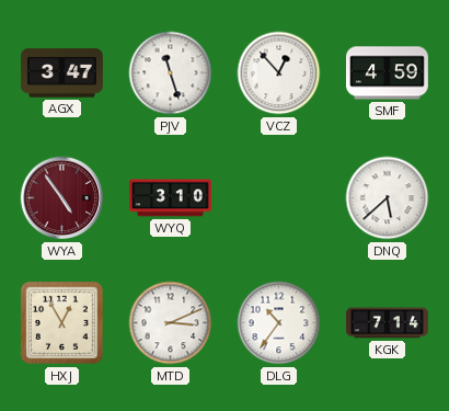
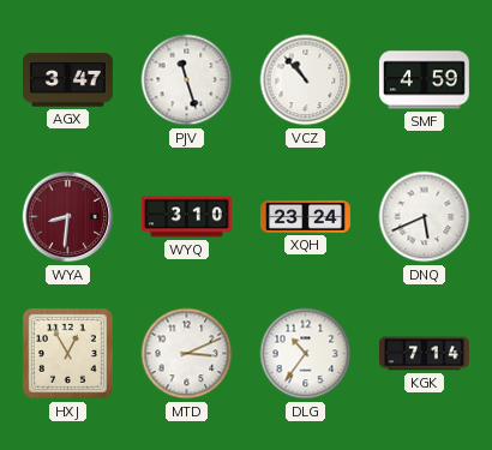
VCZ: 12:53 -> 10:53 (306, 80)
WYA: 4:54 -> 8:31 (68, 217)
XQH: none -> 23:24 (306, 217)
DNQ: 5:38 -> 5:41 (425, 217)
